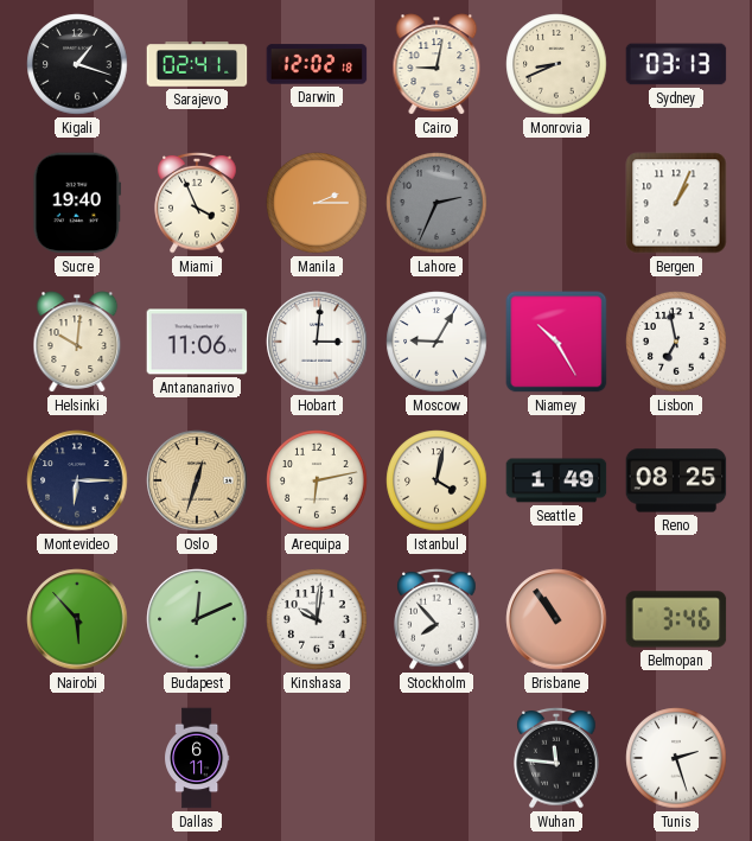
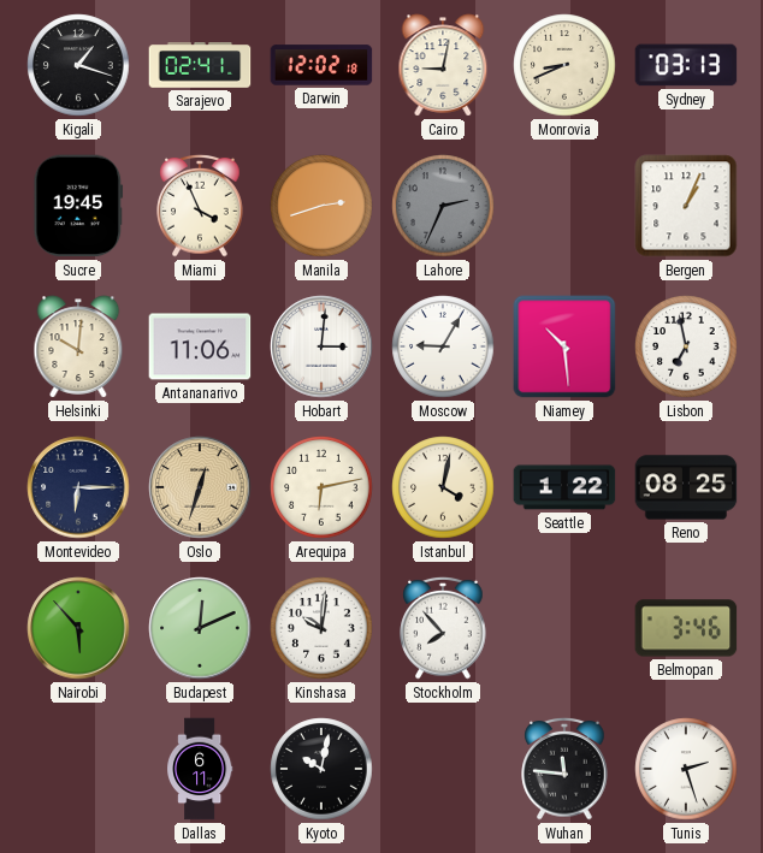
Sucre: 19:40 -> 19:45 (78, 206)
Manila: 2:15 -> 2:42 (321, 206)
Niamey: 10:25 -> 10:29 (564, 346)
Seattle: 1:49 -> 1:22 (564, 487)
Brisbane: 10:54 -> none (556, 619)
Kyoto: none -> 10:02 (321, 769)
